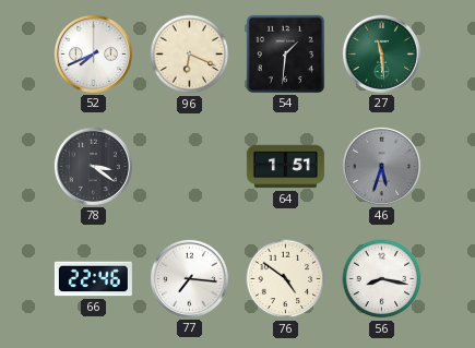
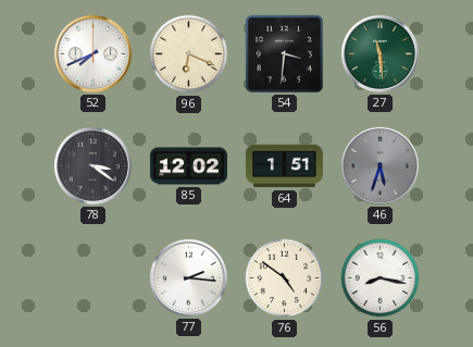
54: 1:31 -> 3:31 (284, 53)
85: none -> 12:02 (188, 166)
66: 22:46 -> none (93, 279)
77: 7:16 -> 2:16 (188, 277)
